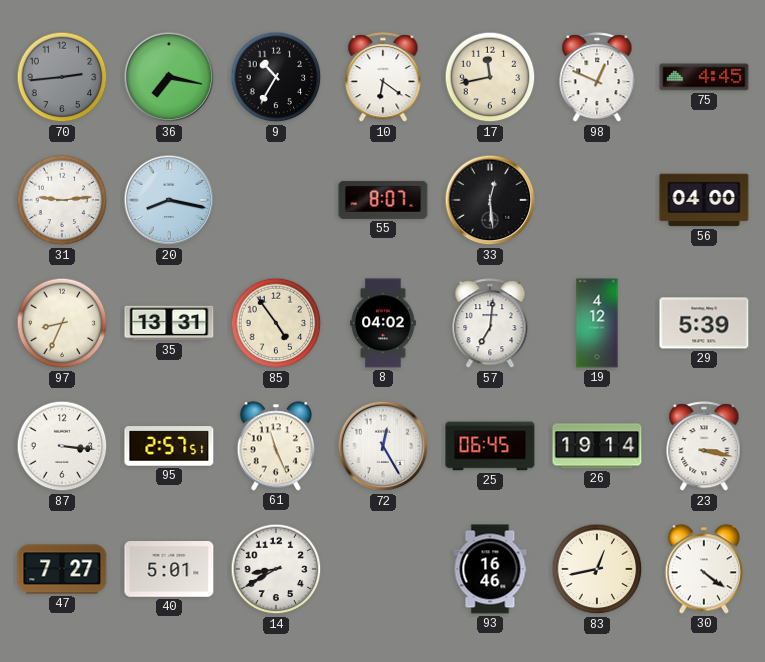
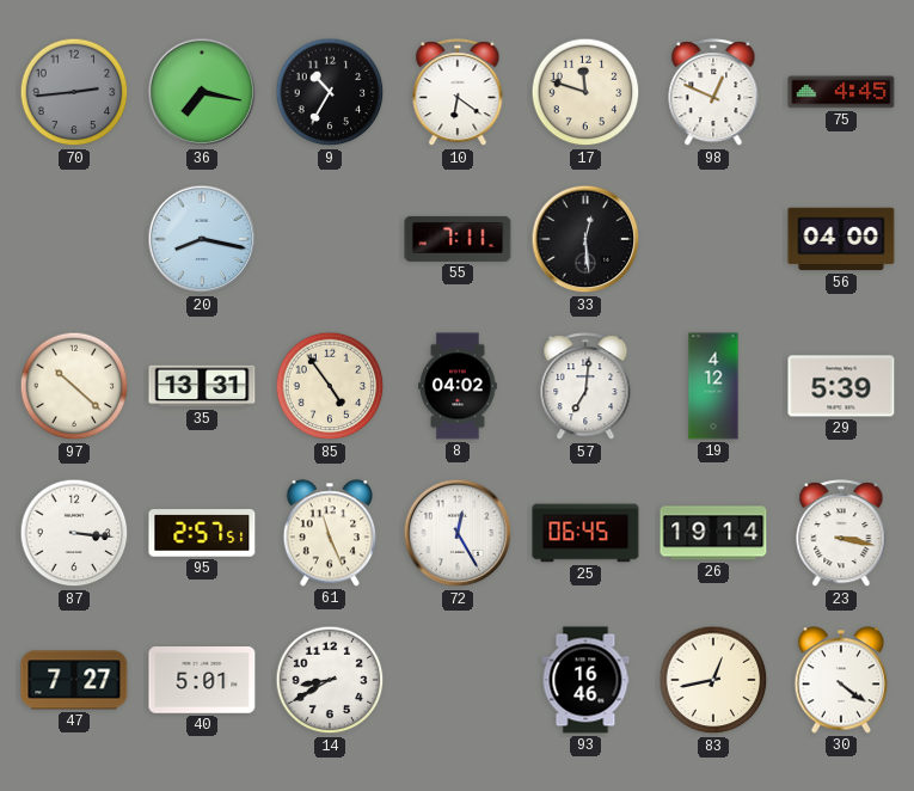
17: 11:43 -> 11:48 (585, 92)
31: 9:14 -> none (62, 200)
55: 8:07 -> 7:11 (458, 239)
97: 8:34 -> 10:22 (74, 386)
